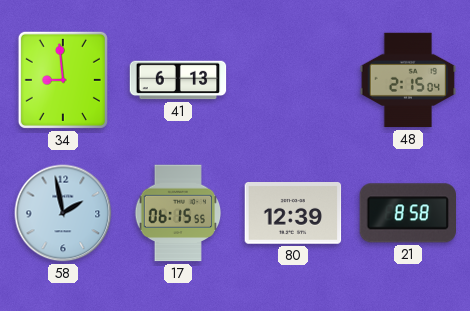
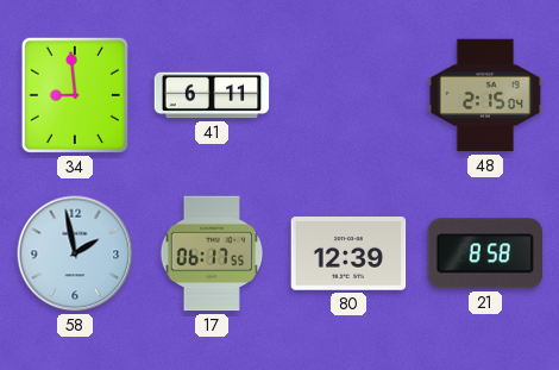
41: 6:13 -> 6:11 (212, 95)
17: 06:15 -> 06:17 (212, 253)
